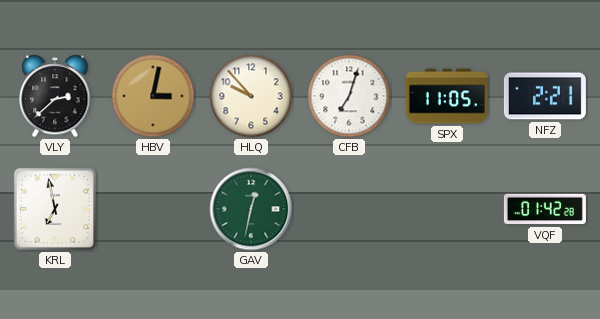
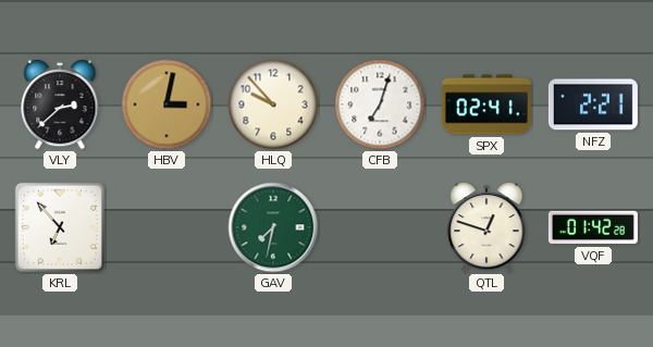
SPX: 11:05 -> 02:41 (486, 104)
KRL: 6:58 -> 6:53 (60, 227)
GAV: 12:32 -> 7:32 (273, 227)
QTL: none -> 12:48 (486, 227)
